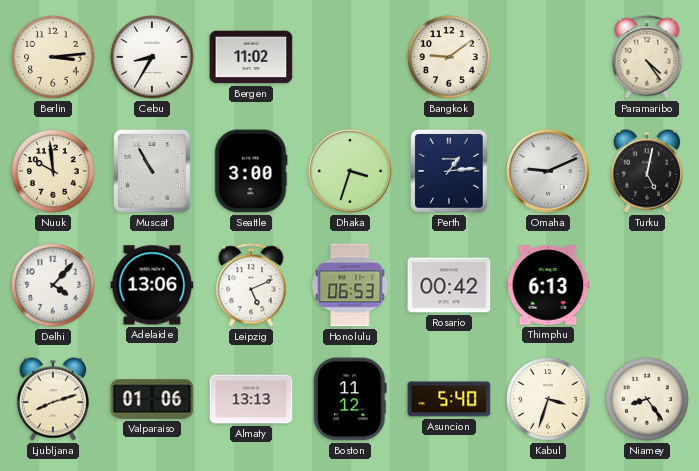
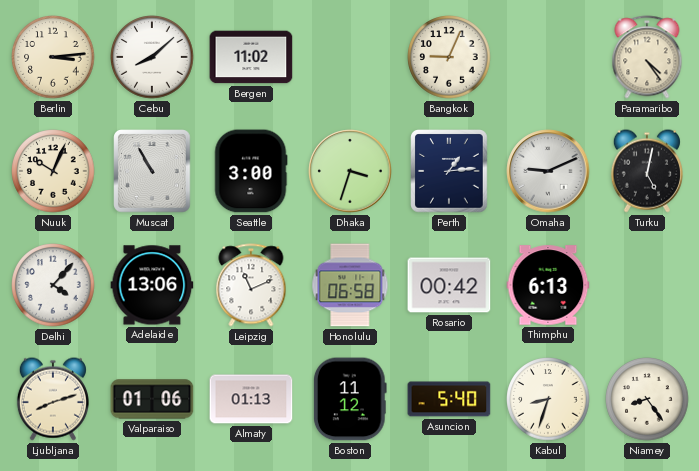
Cebu: 8:35 -> 8:08 (152, 57)
Bangkok: 9:09 -> 9:04 (449, 57)
Nuuk: 9:59 -> 10:04 (53, 171)
Leipzig: 5:11 -> 11:11 (251, 285)
Honolulu: 06:53 -> 06:58 (350, 285)
Almaty: 13:13 -> 01:13 (251, 399)
Kabul: 3:33 -> 8:33 (548, 399)
